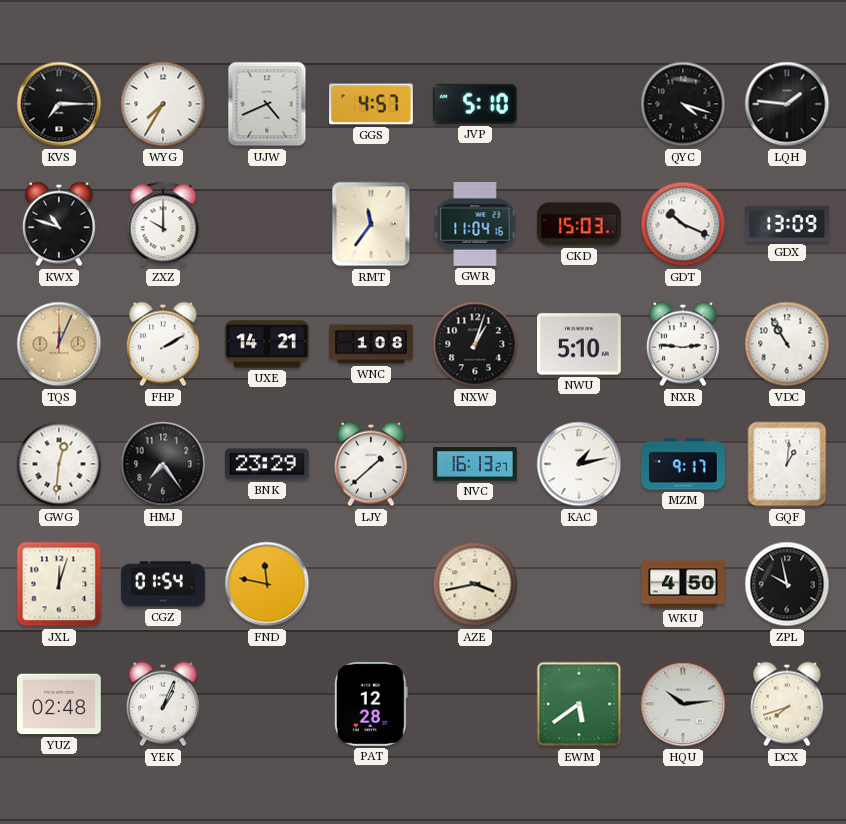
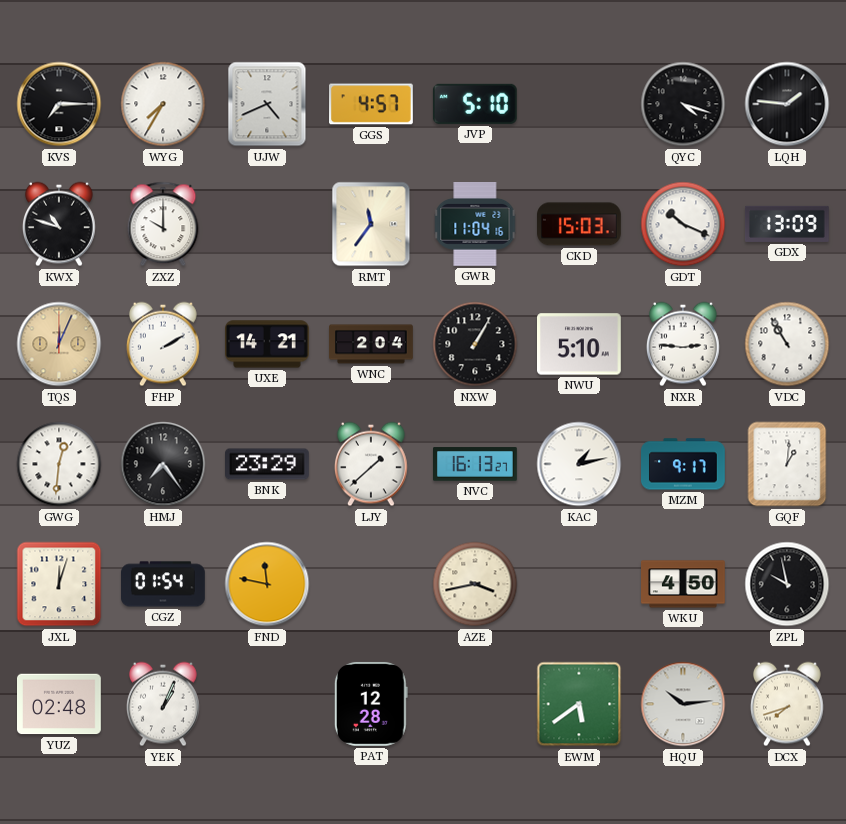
WNC: 1:08 -> 2:04 (371, 344)
NXW: 1:03 -> 1:05 (475, 344)
